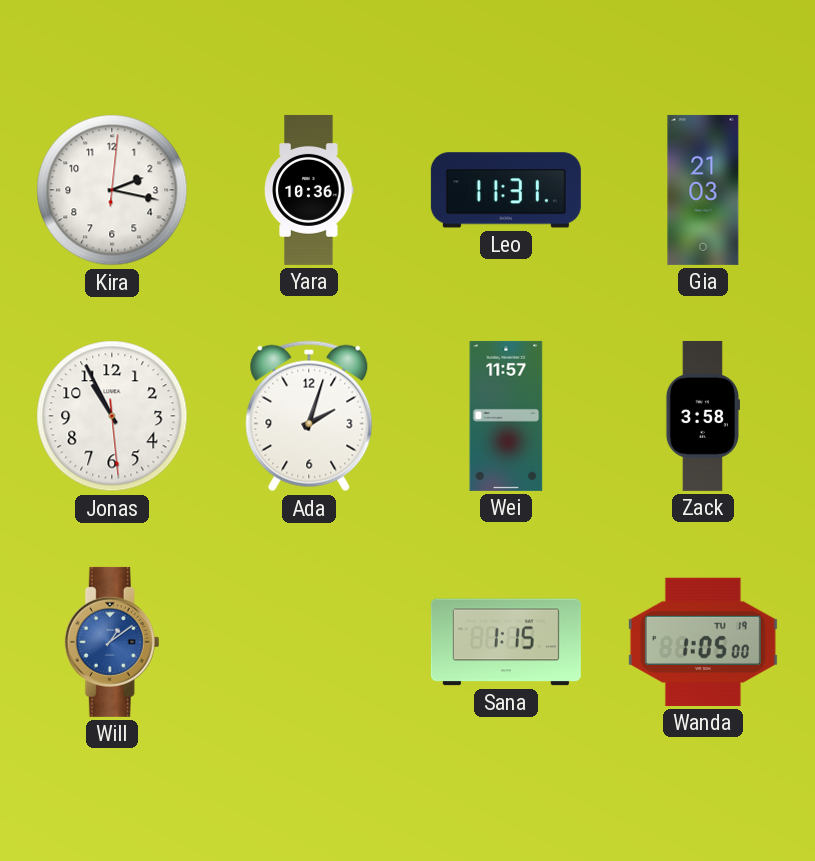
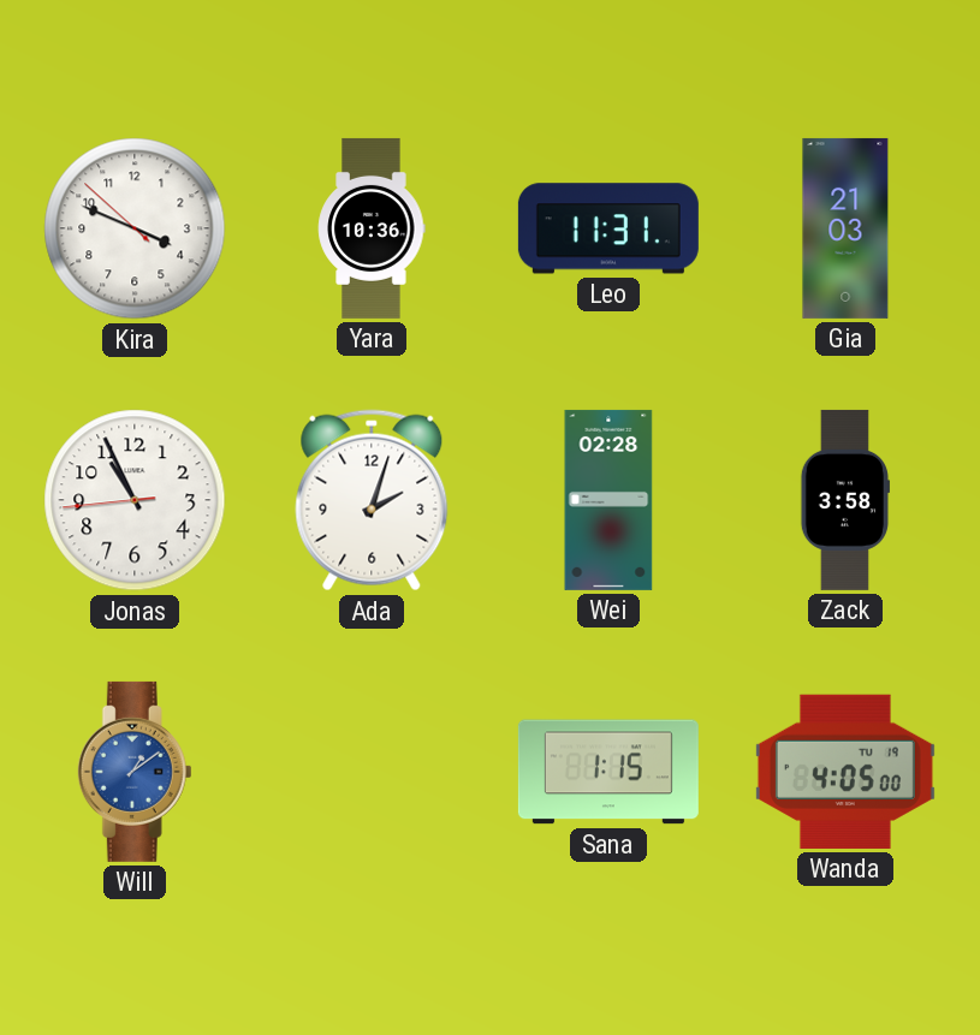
Kira: 2:17 -> 3:48 (135, 228)
Jonas: 10:55:29 -> 10:55:44 (135, 500)
Wei: 11:57 -> 02:28 (608, 500)
Wanda: 1:05 -> 4:05 (845, 772)
